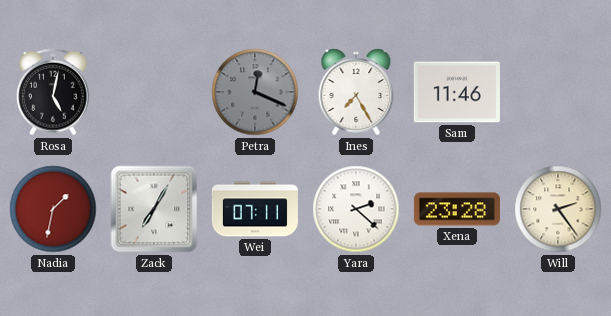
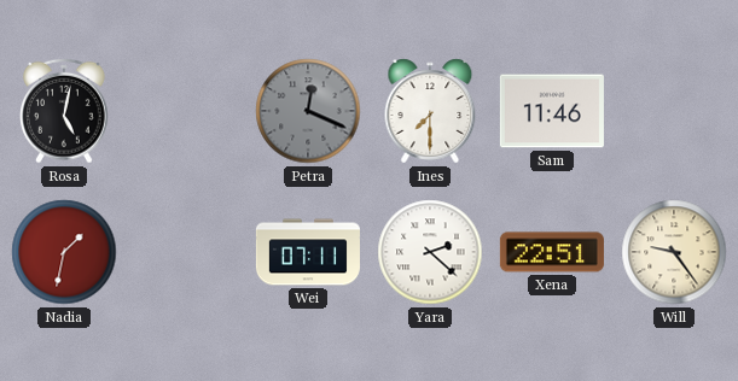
Ines: 7:25 -> 7:30 (430, 111)
Zack: 7:05 -> none (154, 209)
Xena: 23:28 -> 22:51 (552, 252)
Will: 2:24 -> 9:24 (674, 252)
